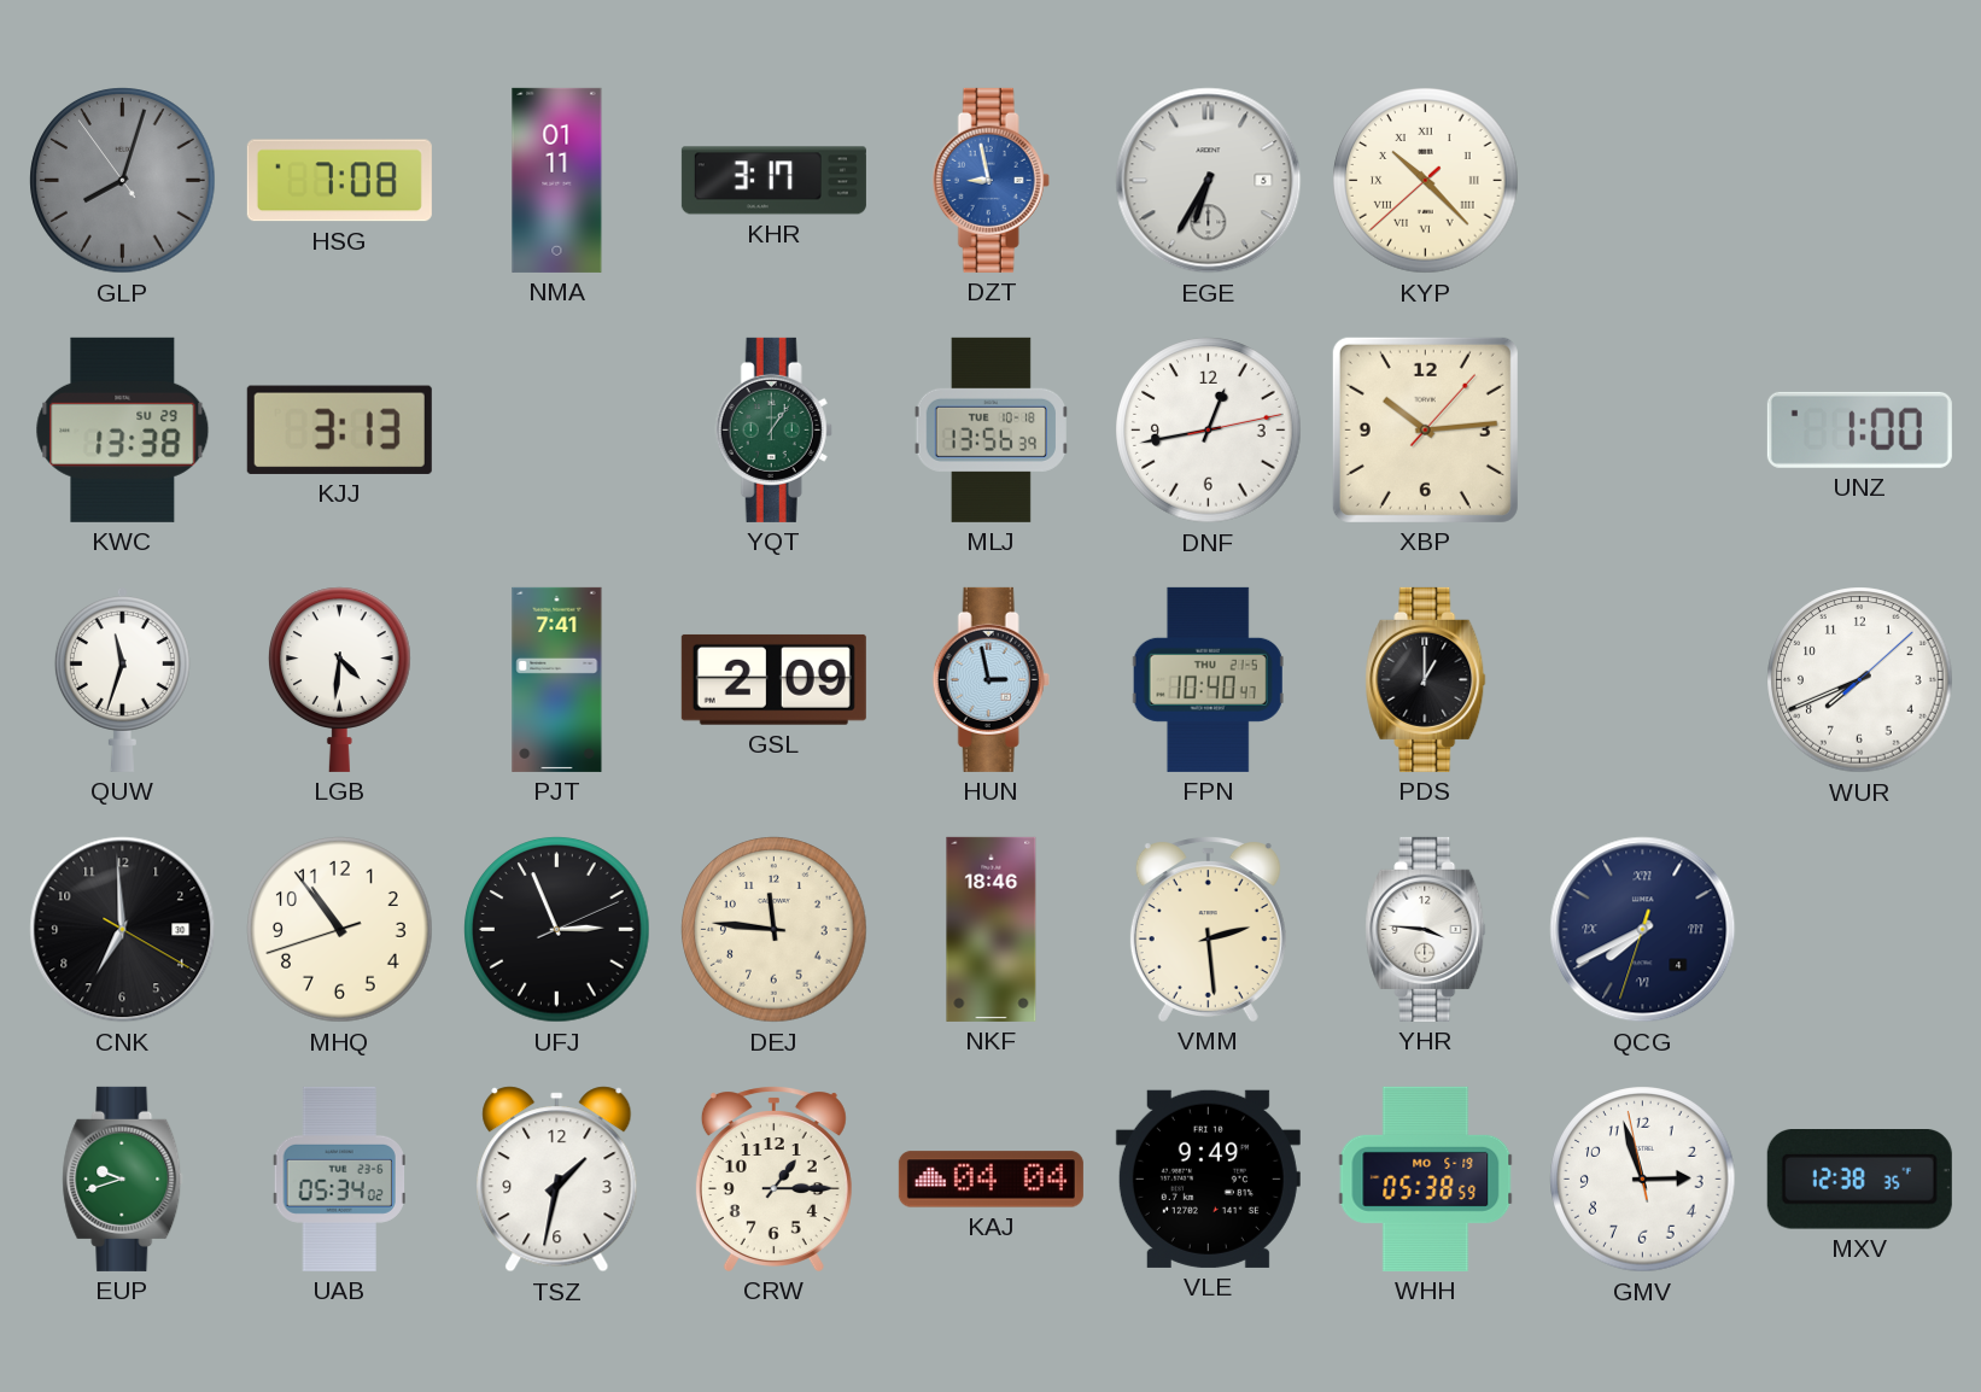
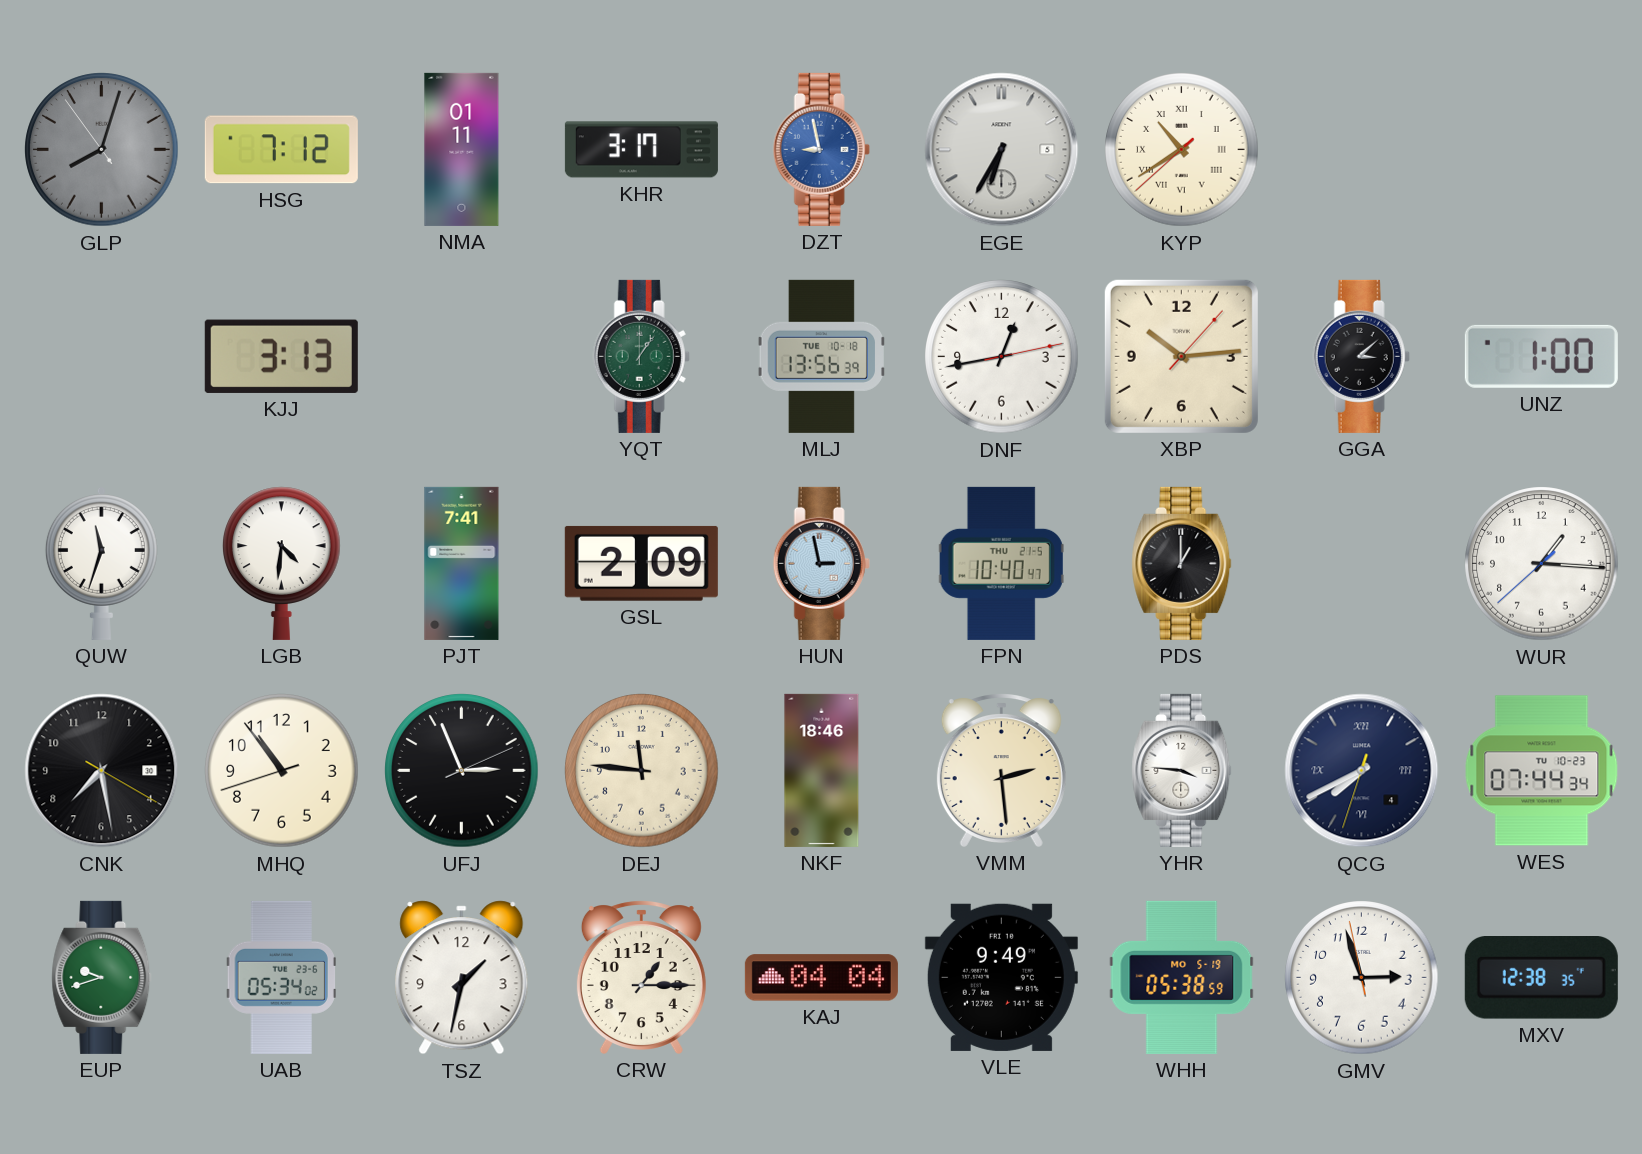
HSG: 7:08 -> 7:12 (281, 150)
KYP: 10:22 -> 10:39 (1182, 150)
KWC: 13:38 -> none (123, 429)
GGA: none -> 3:08 (1361, 356)
WUR: 7:41 -> 1:15 (1542, 564)
CNK: 6:59 -> 7:28 (102, 771)
WES: none -> 07:44 (1542, 771)
